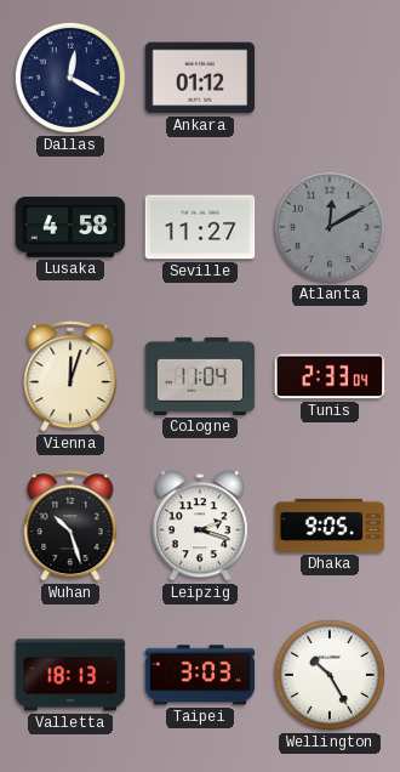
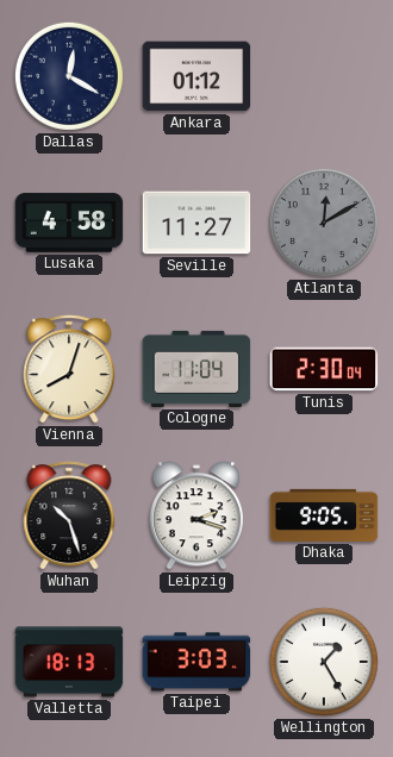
Vienna: 12:03 -> 8:03 (69, 369)
Tunis: 2:33 -> 2:30 (324, 369)
Wellington: 10:25 -> 1:25 (324, 662)
